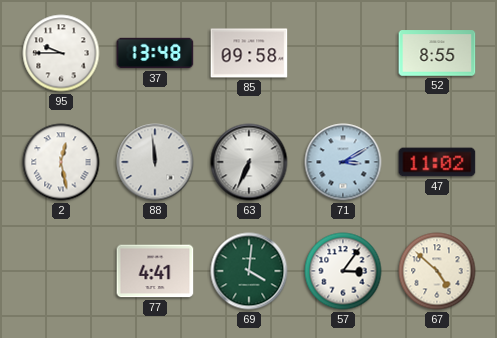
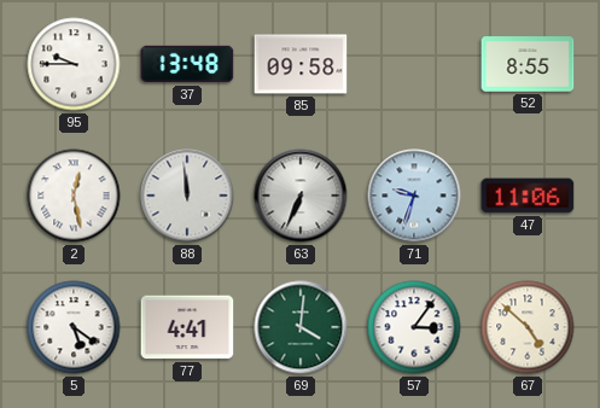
71: 3:10 -> 9:33 (414, 196)
47: 11:02 -> 11:06 (528, 196)
5: none -> 5:21 (74, 327)
